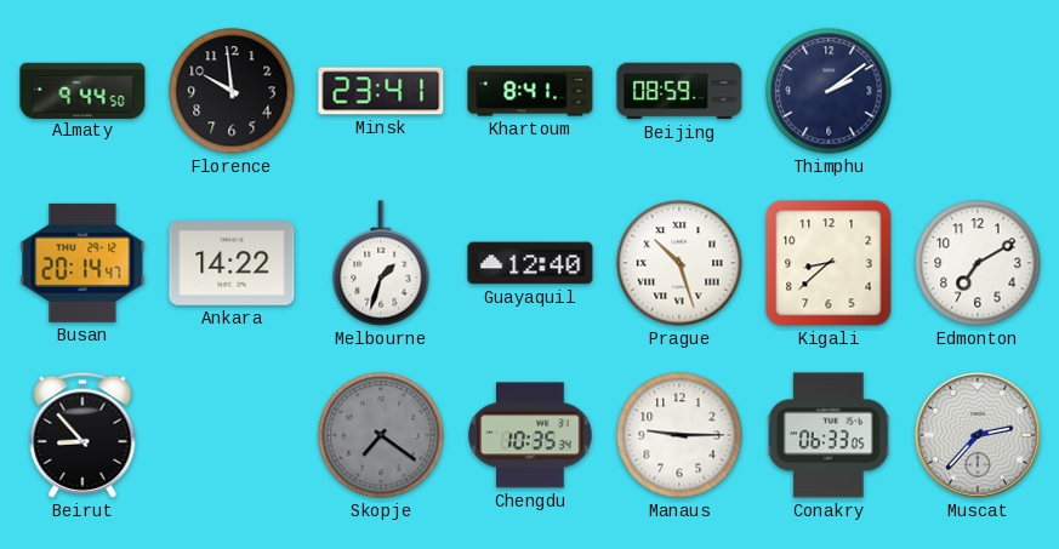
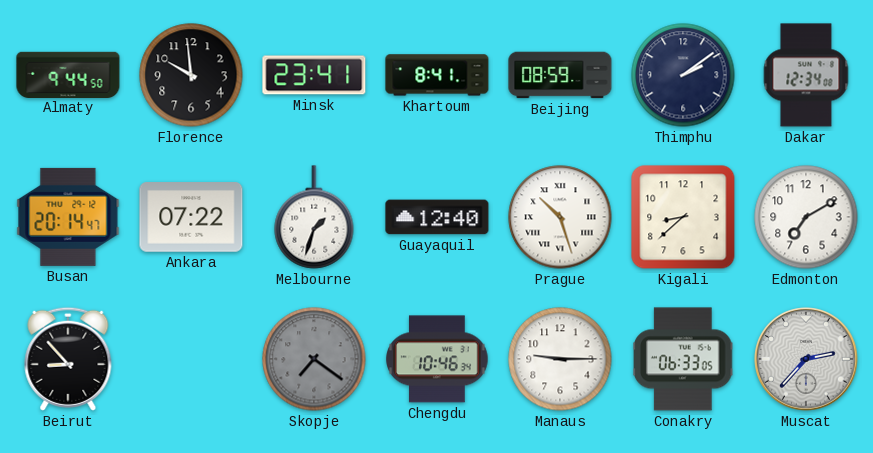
Dakar: none -> 12:34 (806, 75)
Ankara: 14:22 -> 07:22 (191, 217)
Chengdu: 10:35 -> 10:46 (437, 359)
